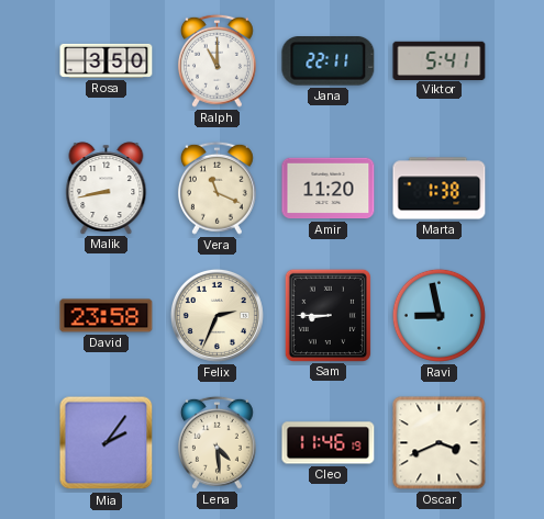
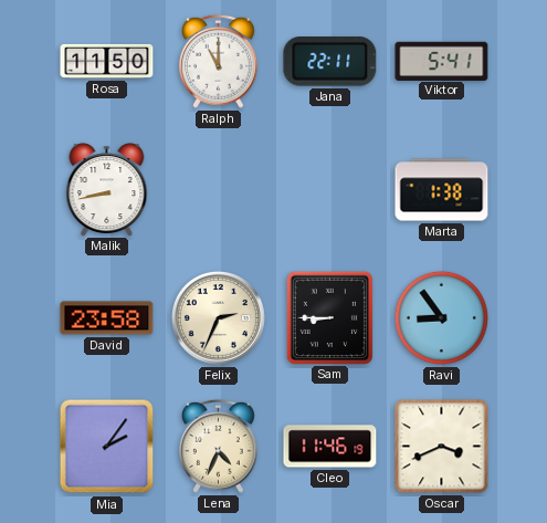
Rosa: 3:50 -> 11:50 (107, 61)
Vera: 11:19 -> none (217, 188)
Amir: 11:20 -> none (329, 189)
Ravi: 8:58 -> 8:54 (441, 317)
Lena: 4:29 -> 4:34 (218, 446)
